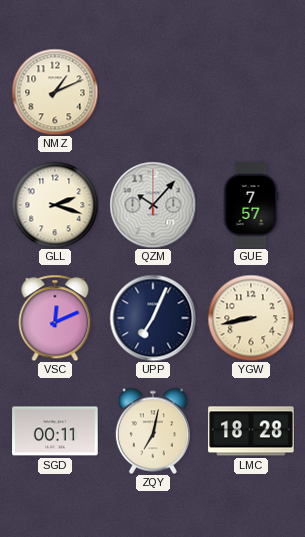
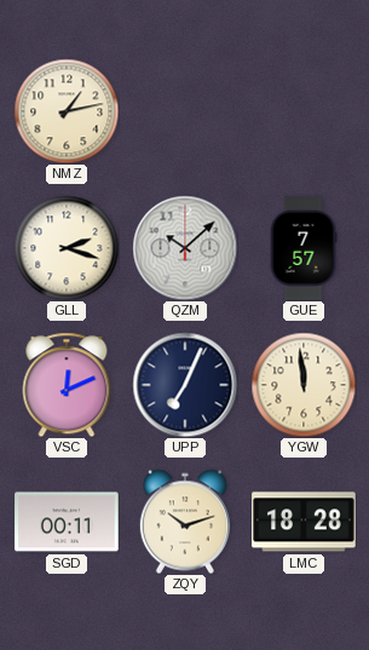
NMZ: 1:11 -> 1:13 (67, 111)
QZM: 10:07 -> 10:08 (185, 248)
YGW: 8:43 -> 11:59 (304, 385)
ZQY: 7:02 -> 10:12 (185, 522)
